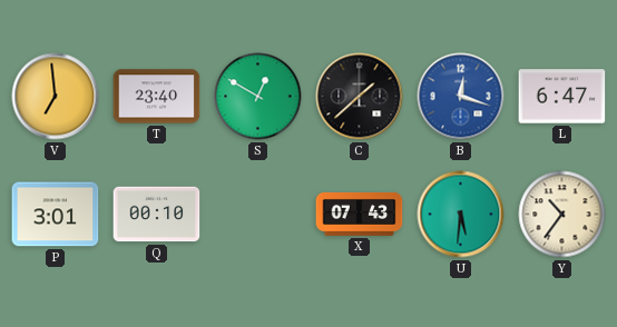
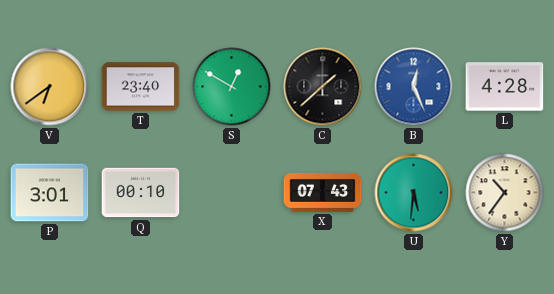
V: 6:59 -> 6:39 (50, 87)
B: 12:18 -> 12:26 (414, 87)
L: 6:47 -> 4:28 (505, 87)
